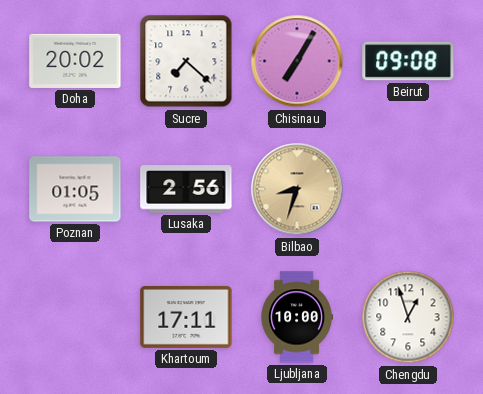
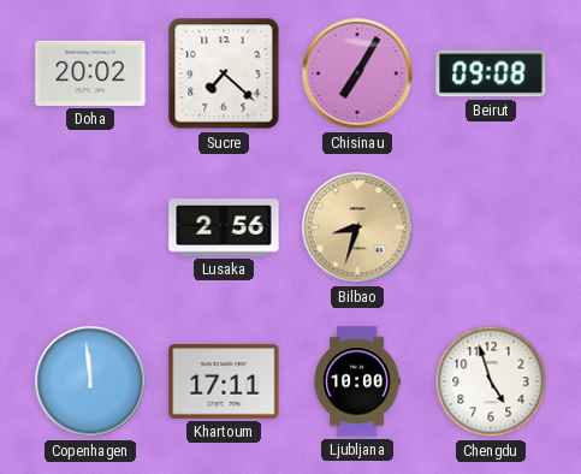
Poznan: 01:05 -> none (75, 189)
Copenhagen: none -> 11:59 (90, 381)
Chengdu: 12:57 -> 4:57 (491, 381)
